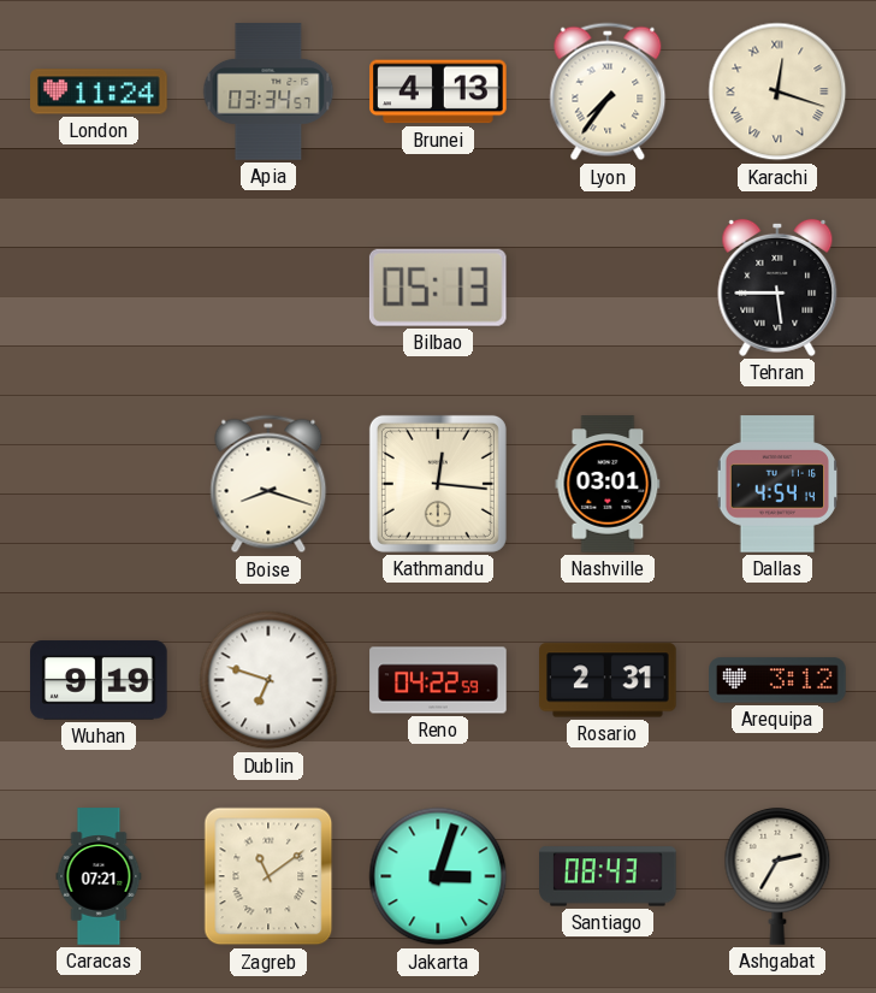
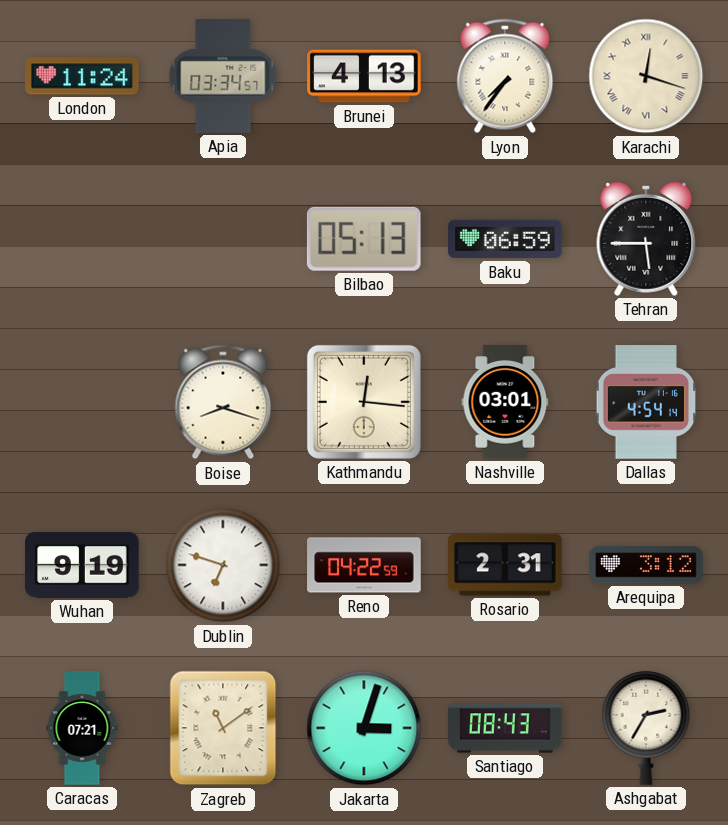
Baku: none -> 06:59 (505, 239)
